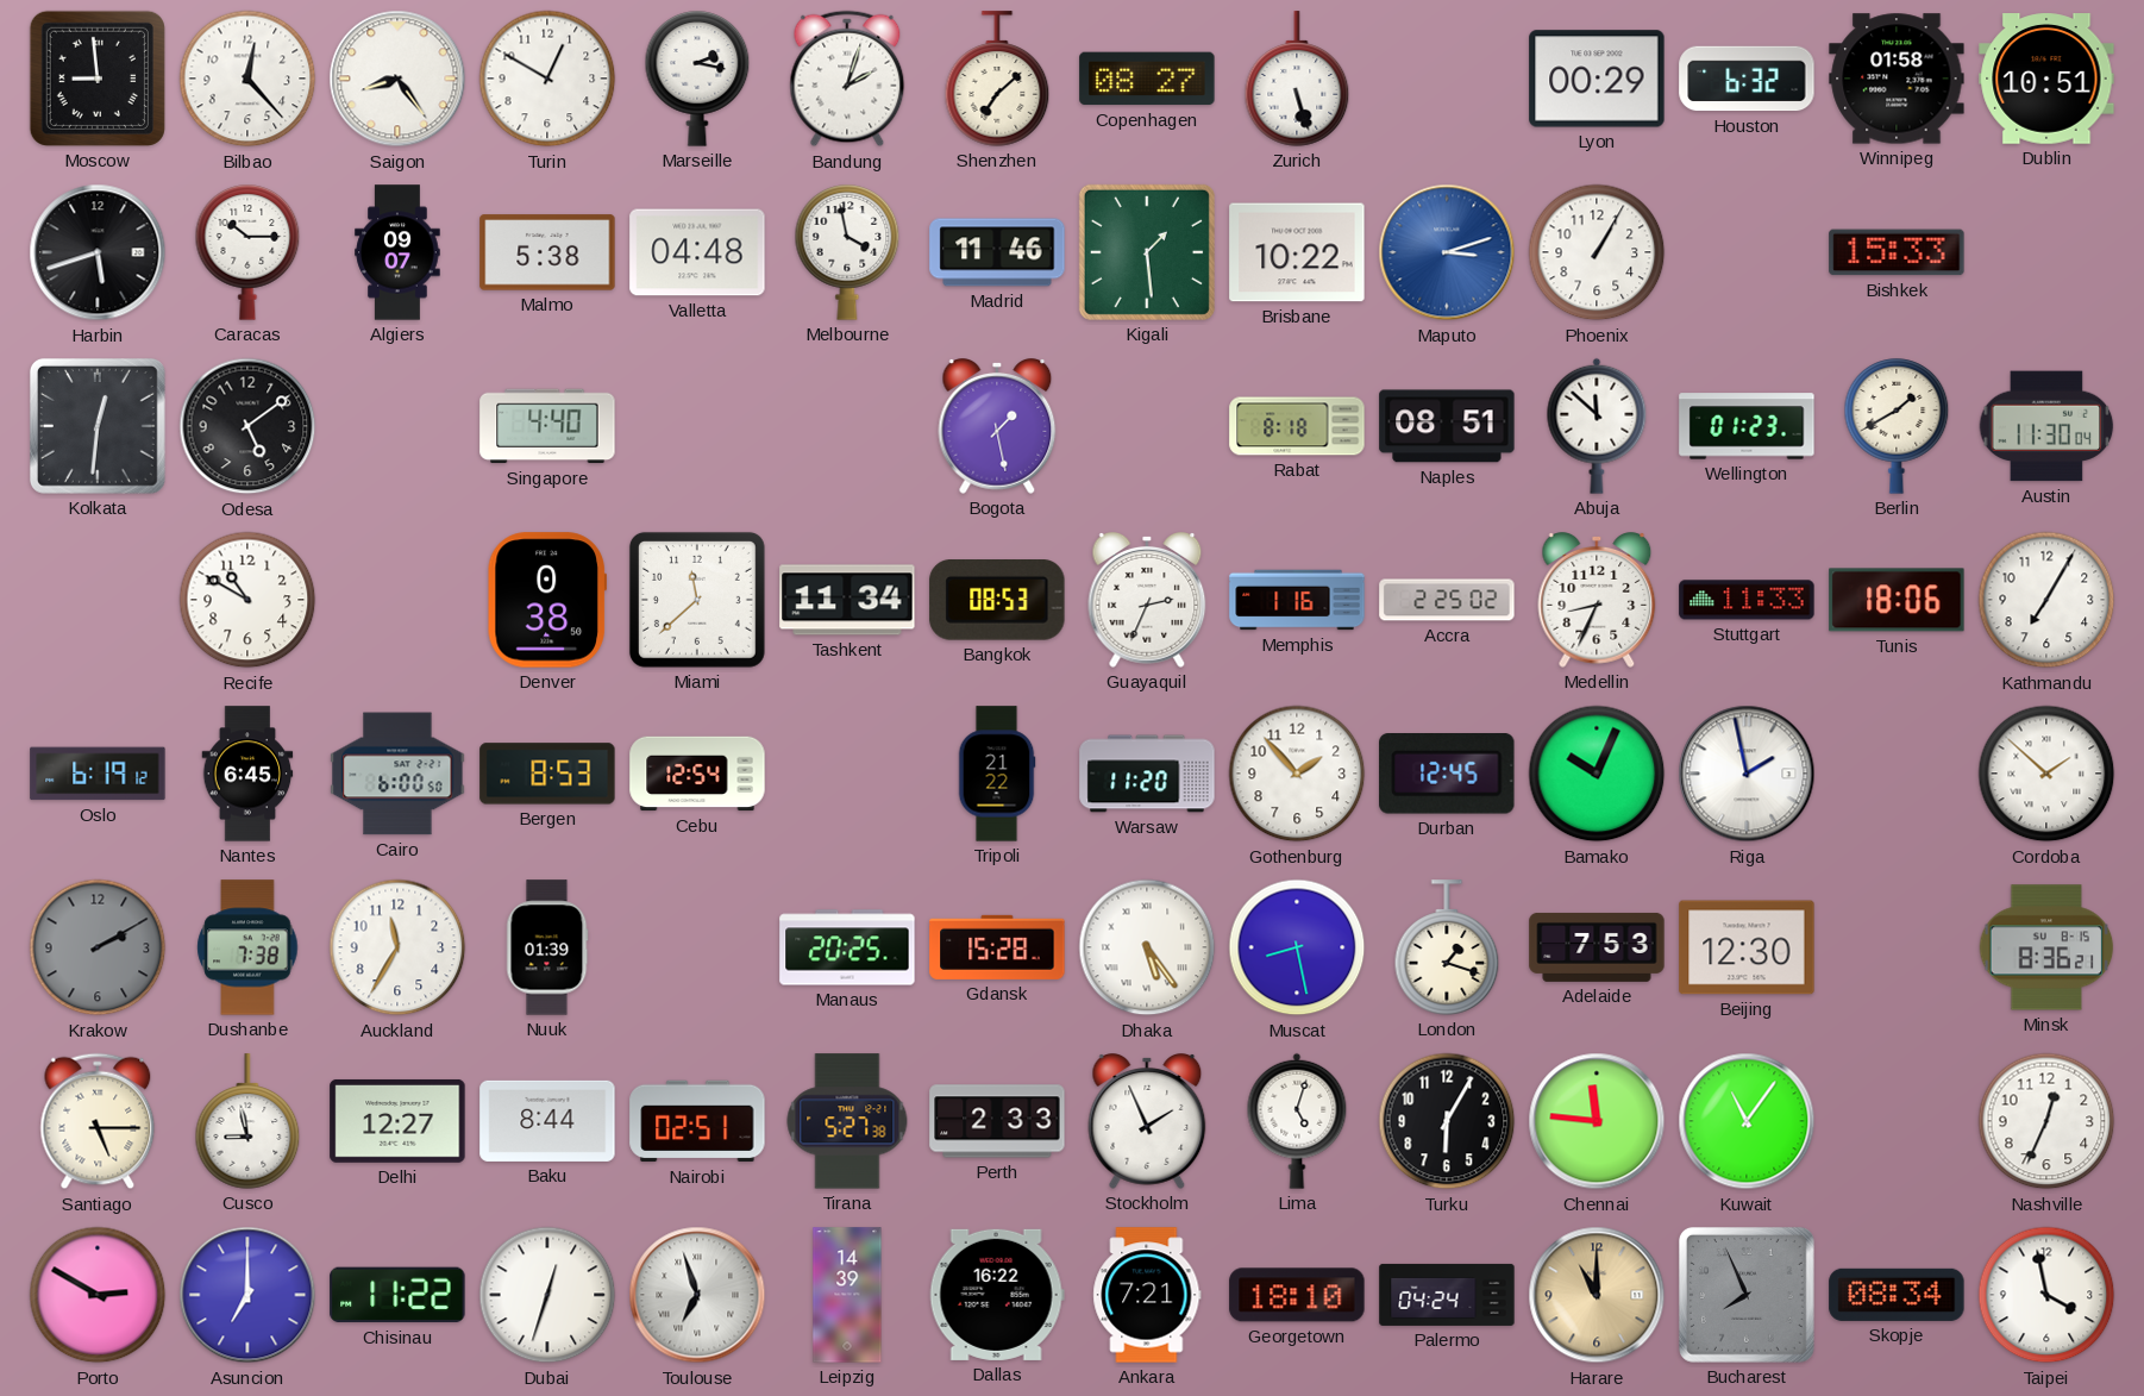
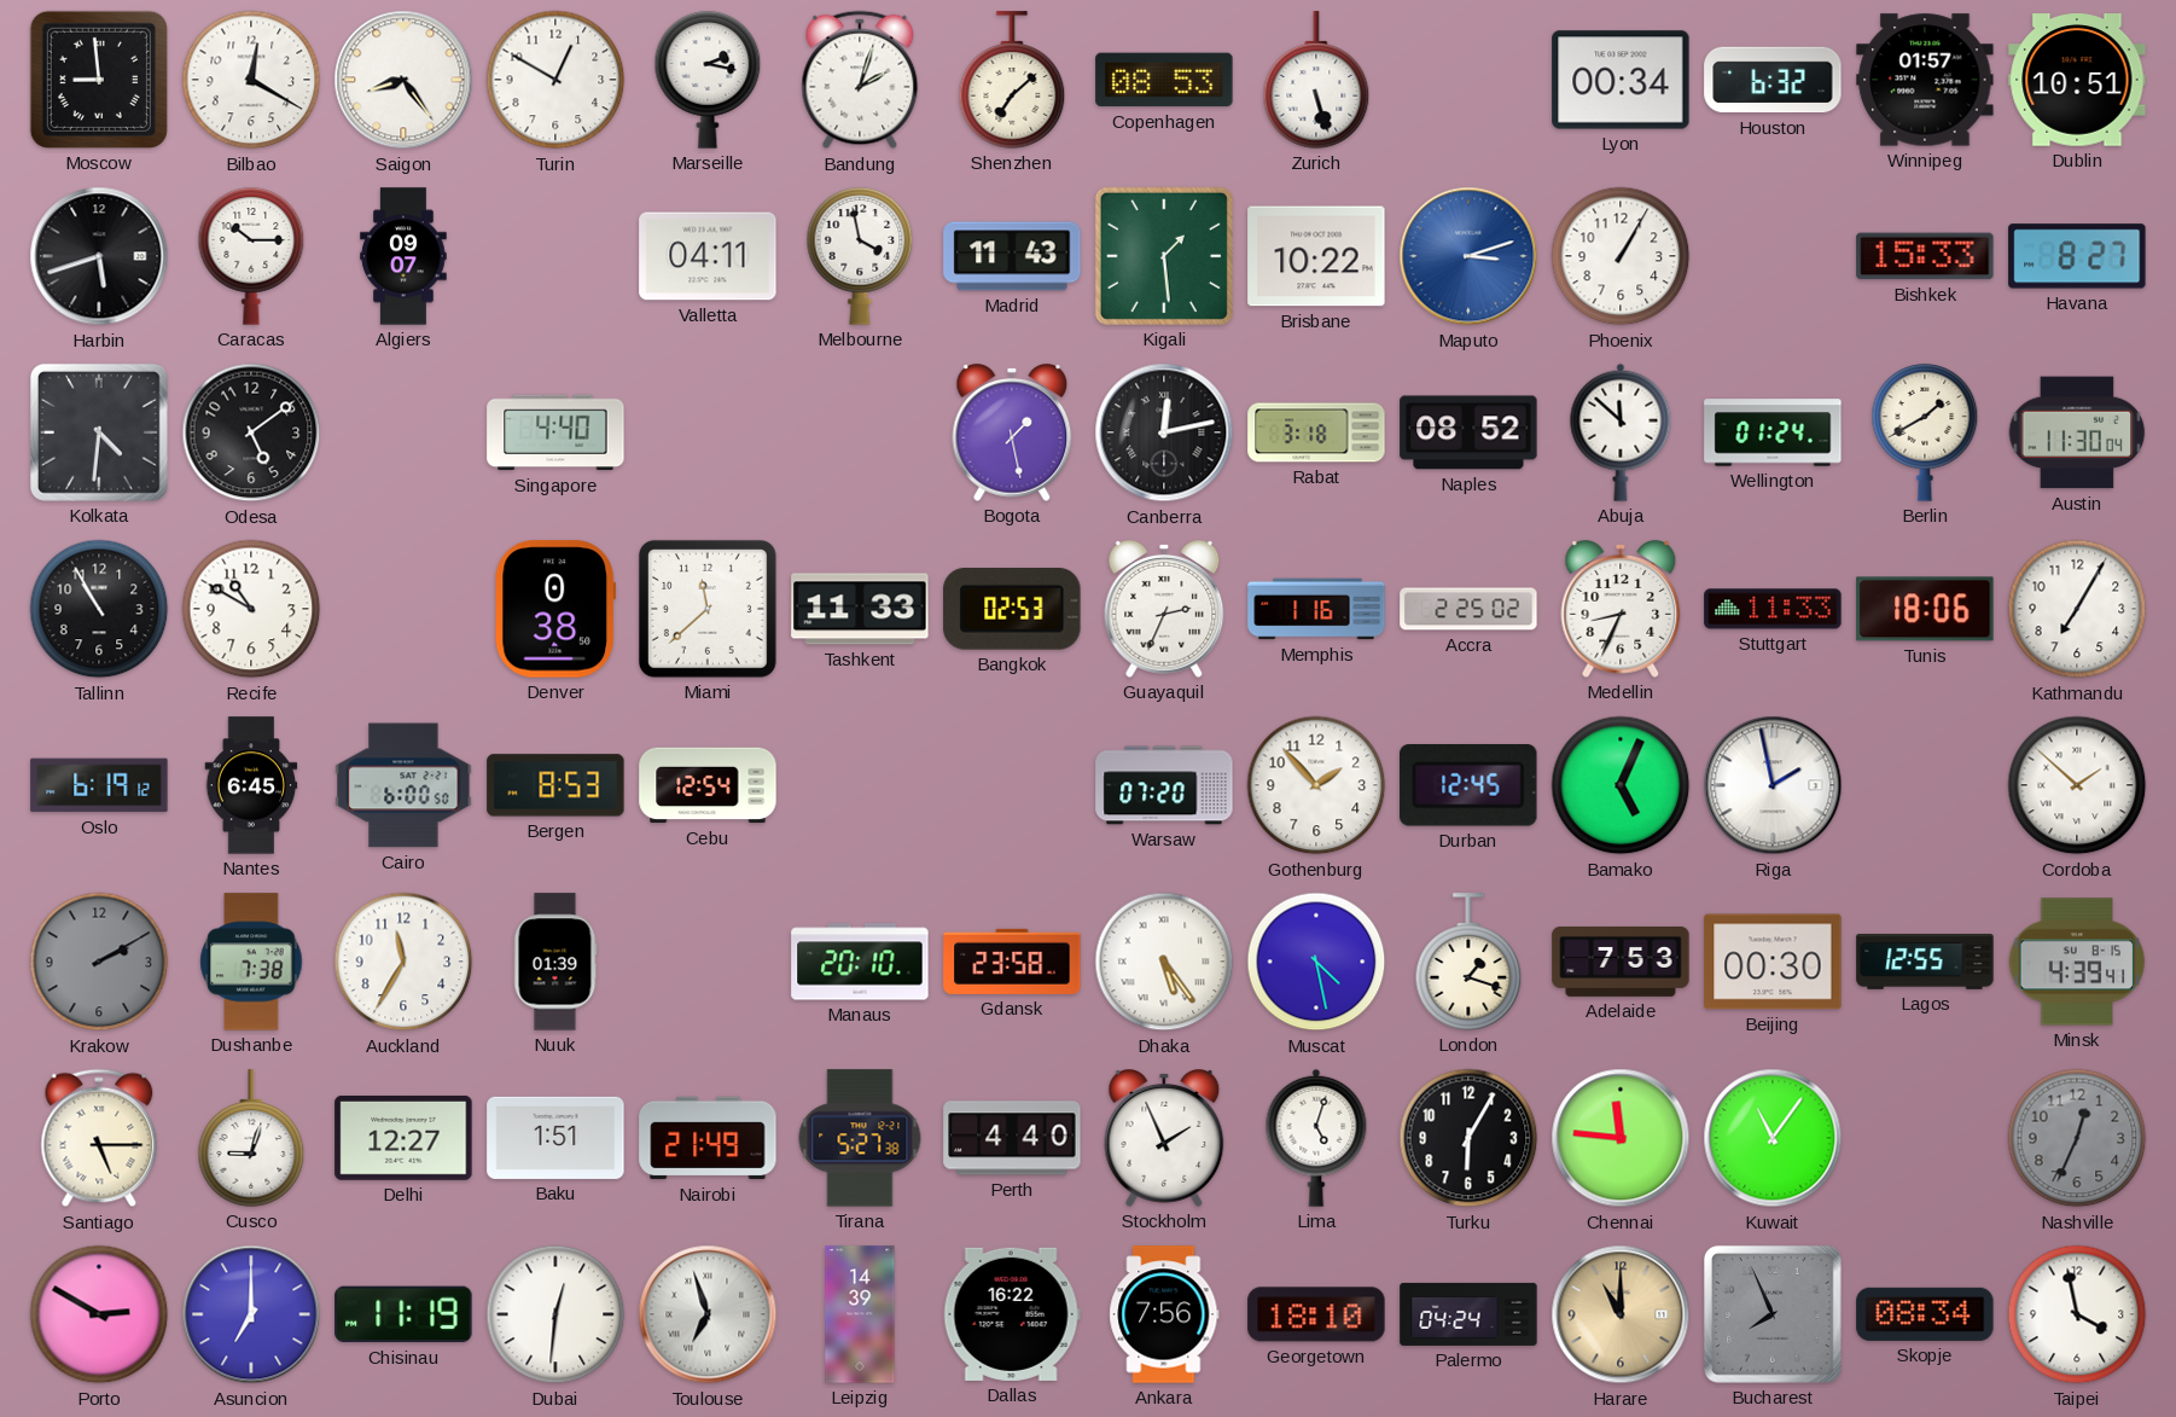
Bilbao: 12:23 -> 12:20 (251, 80)
Copenhagen: 08:27 -> 08:53 (1164, 80)
Lyon: 00:29 -> 00:34 (1621, 80)
Winnipeg: 01:58 -> 01:57 (1925, 80)
Malmo: 5:38 -> none (547, 252)
Valletta: 04:48 -> 04:11 (708, 256)
Madrid: 11:46 -> 11:43 (1012, 256)
Havana: none -> 8:27 (2077, 256)
Kolkata: 12:31 -> 4:31 (99, 432)
Canberra: none -> 12:13 (1164, 432)
Rabat: 8:18 -> 3:18 (1316, 432)
Naples: 08:51 -> 08:52 (1468, 432)
Wellington: 01:23 -> 01:24 (1773, 432)
Tallinn: none -> 10:55 (99, 609)
Tashkent: 11:34 -> 11:33 (860, 609)
Bangkok: 08:53 -> 02:53 (1012, 610)
Tripoli: 21:22 -> none (997, 774)
Warsaw: 11:20 -> 07:20 (1164, 785)
Bamako: 10:04 -> 5:04 (1621, 785)
Manaus: 20:25 -> 20:10 (860, 962)
Gdansk: 15:28 -> 23:58 (1012, 962)
Muscat: 8:28 -> 4:28 (1316, 962)
Beijing: 12:30 -> 00:30 (1773, 962)
Lagos: none -> 12:55 (1925, 963)
Minsk: 8:36 -> 4:39 (2077, 962)
Cusco: 8:58 -> 9:03 (251, 1138)
Baku: 8:44 -> 1:51 (555, 1138)
Nairobi: 02:51 -> 21:49 (708, 1138)
Perth: 2:33 -> 4:40 (1012, 1138)
Nashville dial: white -> grey (2077, 1138)
Chisinau: 11:22 -> 11:19 (403, 1314)
Dubai: 12:33 -> 12:31 (555, 1314)
Ankara: 7:21 -> 7:56 (1164, 1314)
